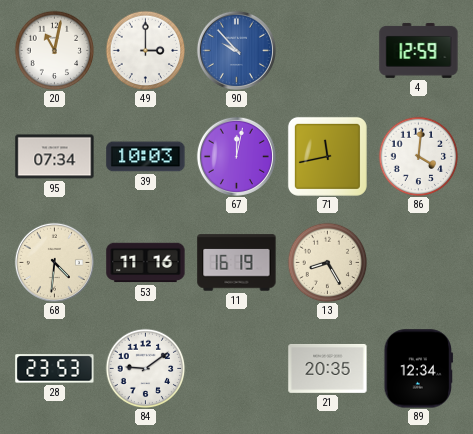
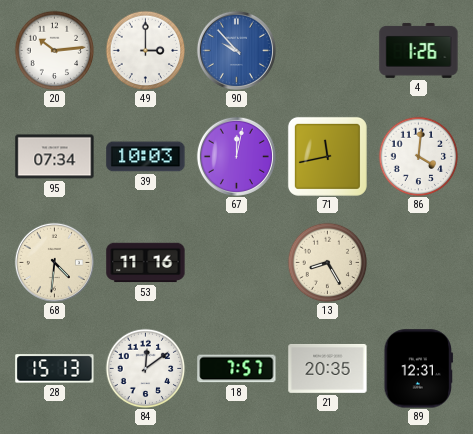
20: 11:02 -> 10:14 (54, 50)
4: 12:59 -> 1:26 (419, 50)
11: 16:19 -> none (237, 263)
28: 23:53 -> 15:13 (55, 369)
84: 9:09 -> 12:09 (145, 368)
18: none -> 7:57 (237, 369)
89: 12:34 -> 12:31 (419, 369)
